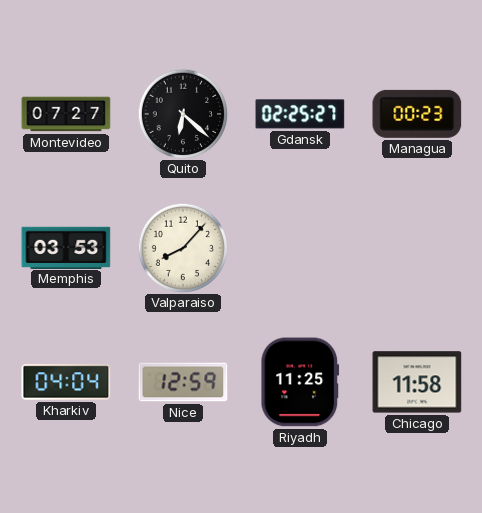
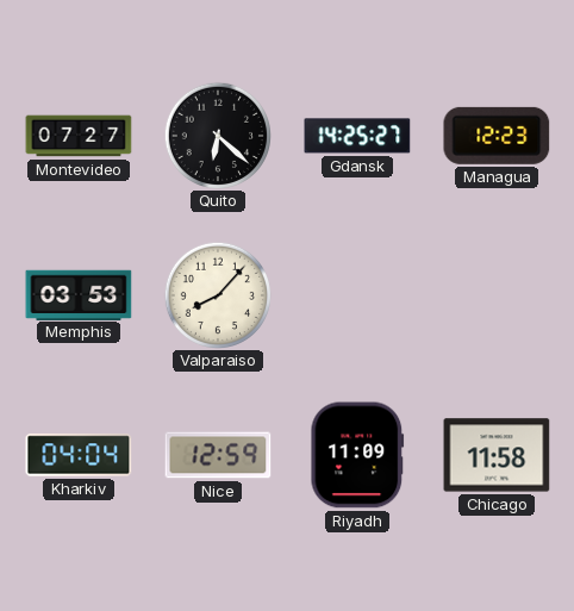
Gdansk: 02:25 -> 14:25 (357, 136)
Managua: 00:23 -> 12:23 (497, 136)
Riyadh: 11:25 -> 11:09 (357, 455)
